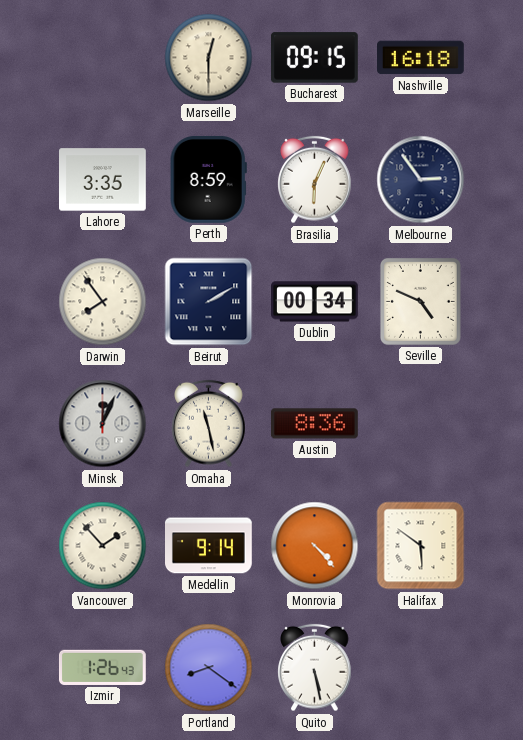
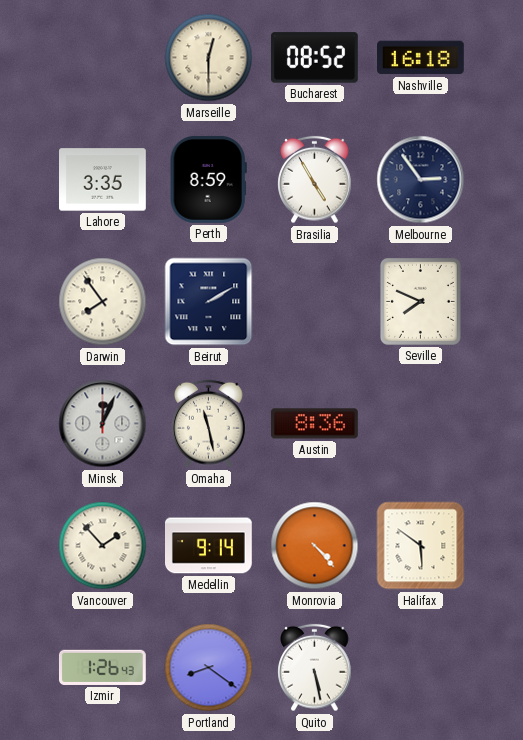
Bucharest: 09:15 -> 08:52 (314, 58)
Brasilia: 6:04 -> 4:55 (315, 180)
Dublin: 00:34 -> none (315, 302)
Seville: 4:49 -> 7:49 (420, 301)
